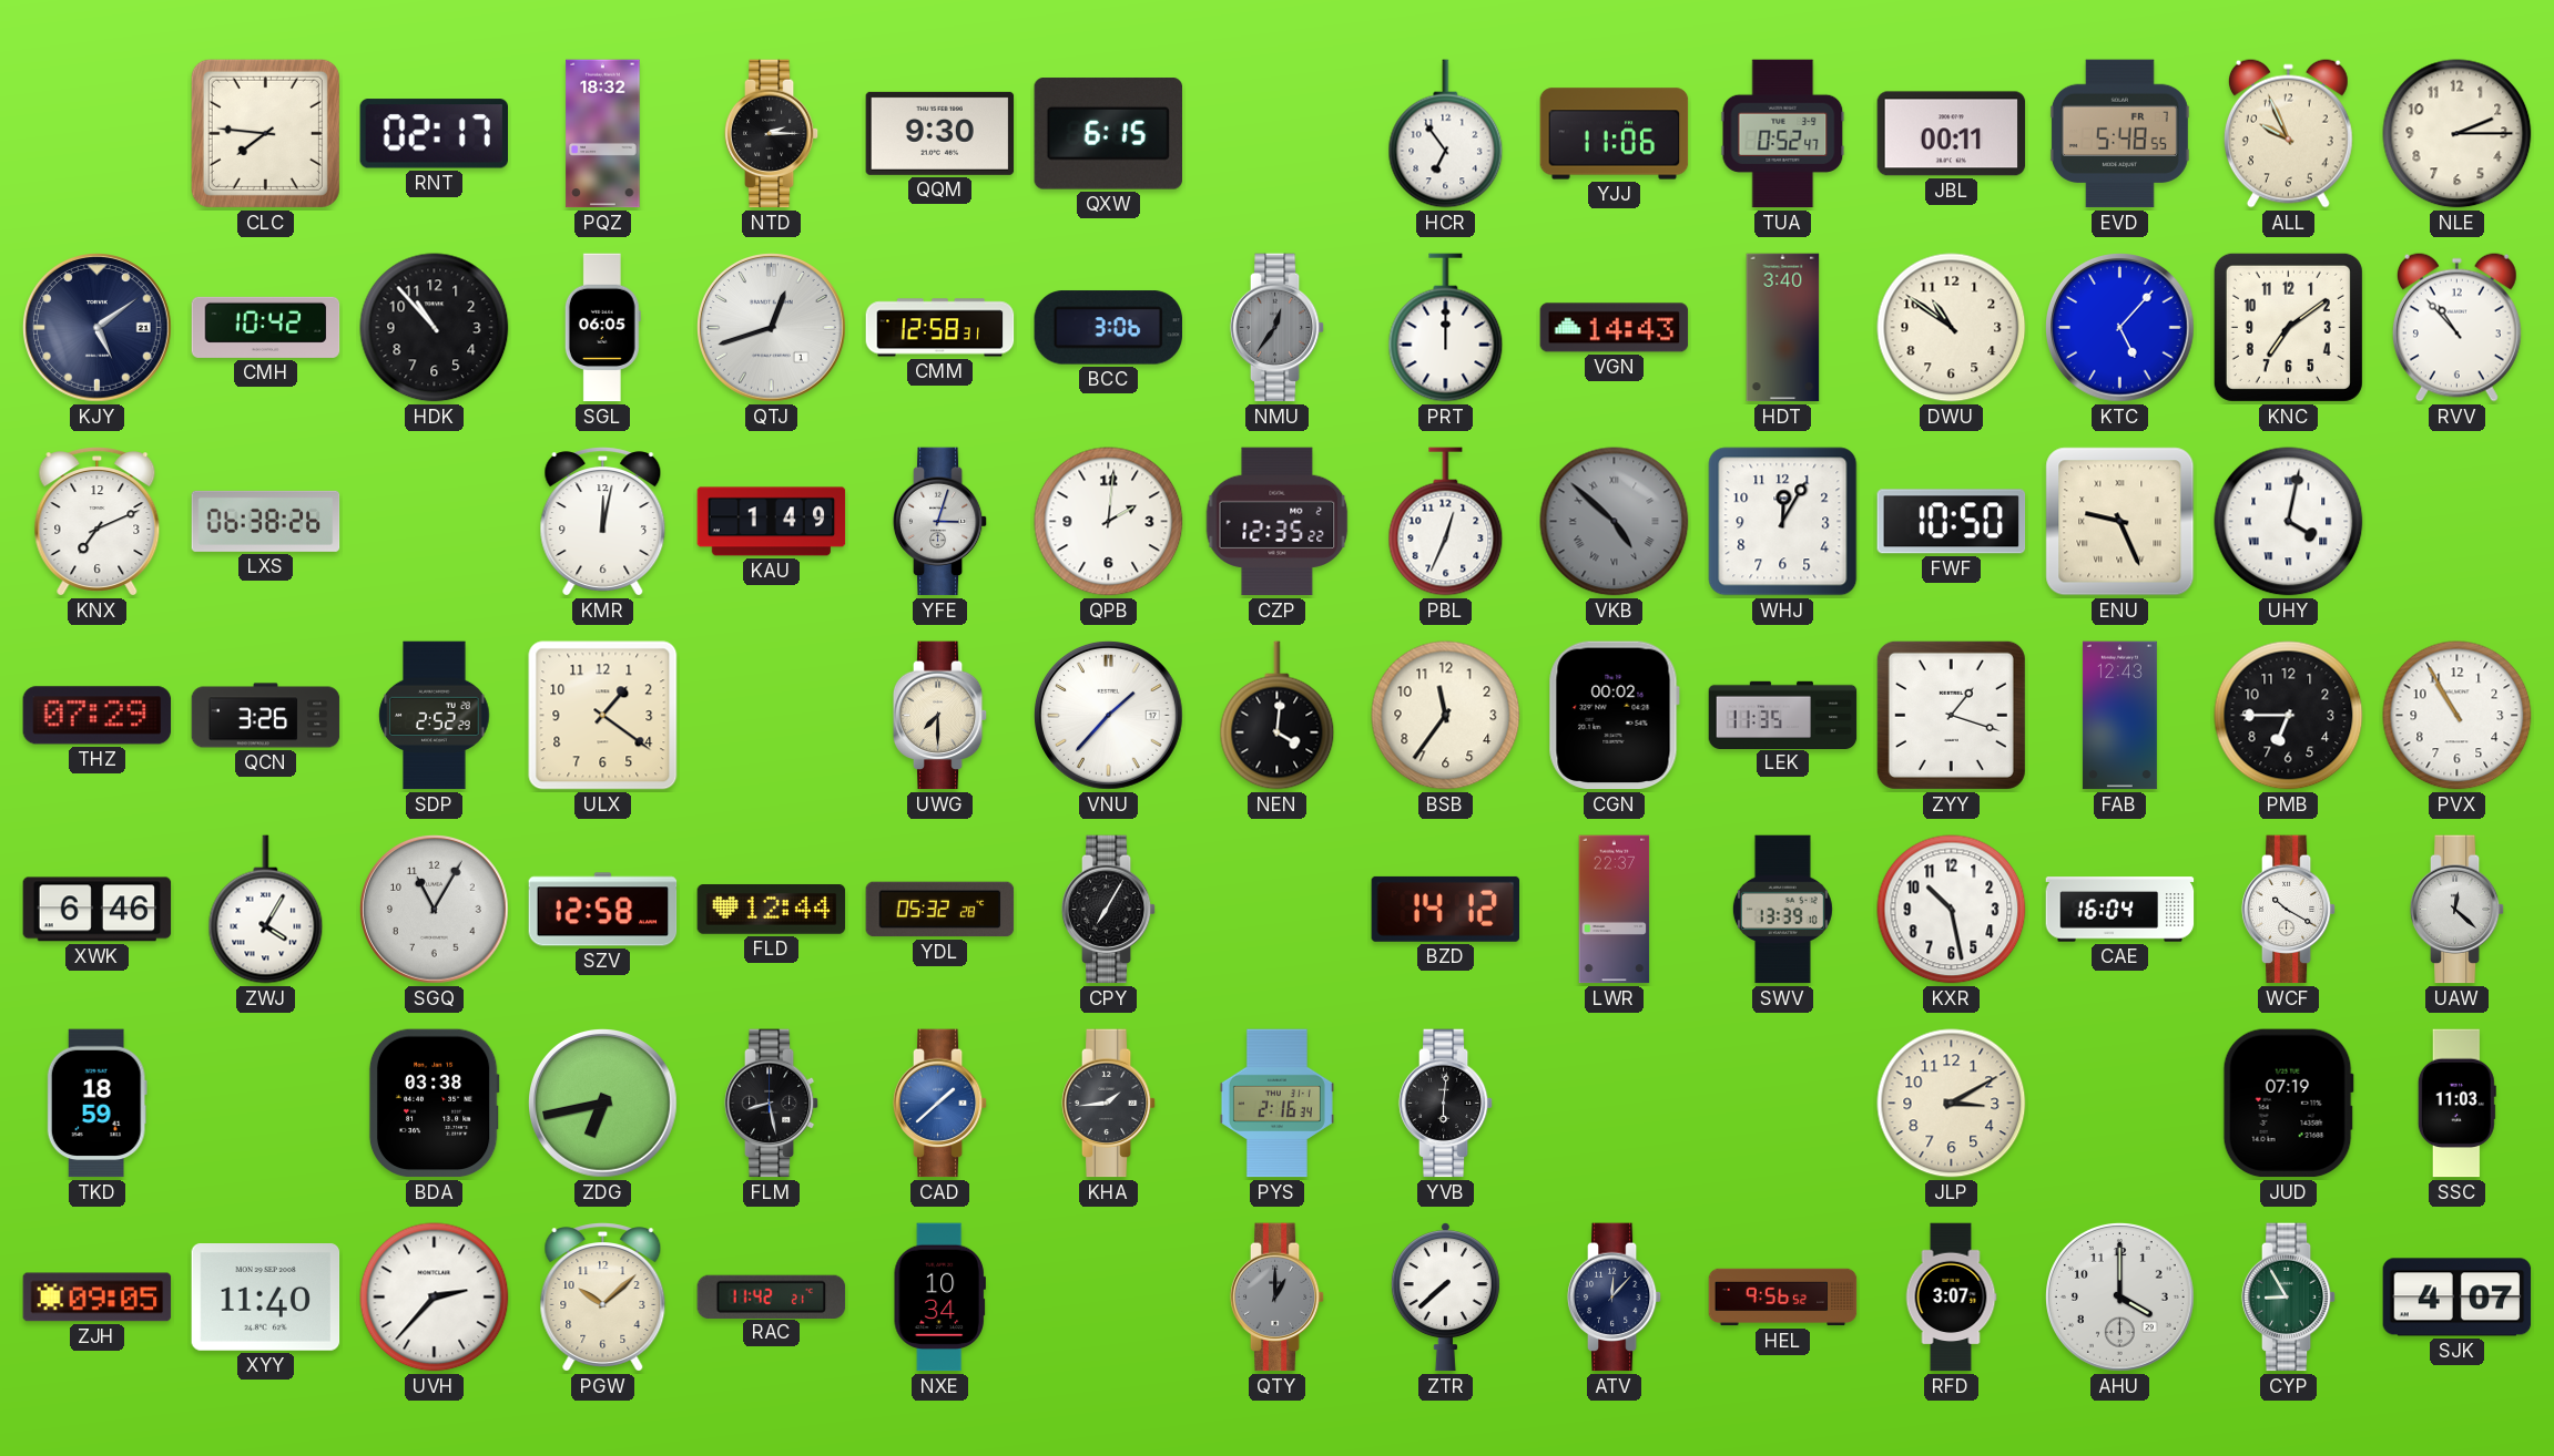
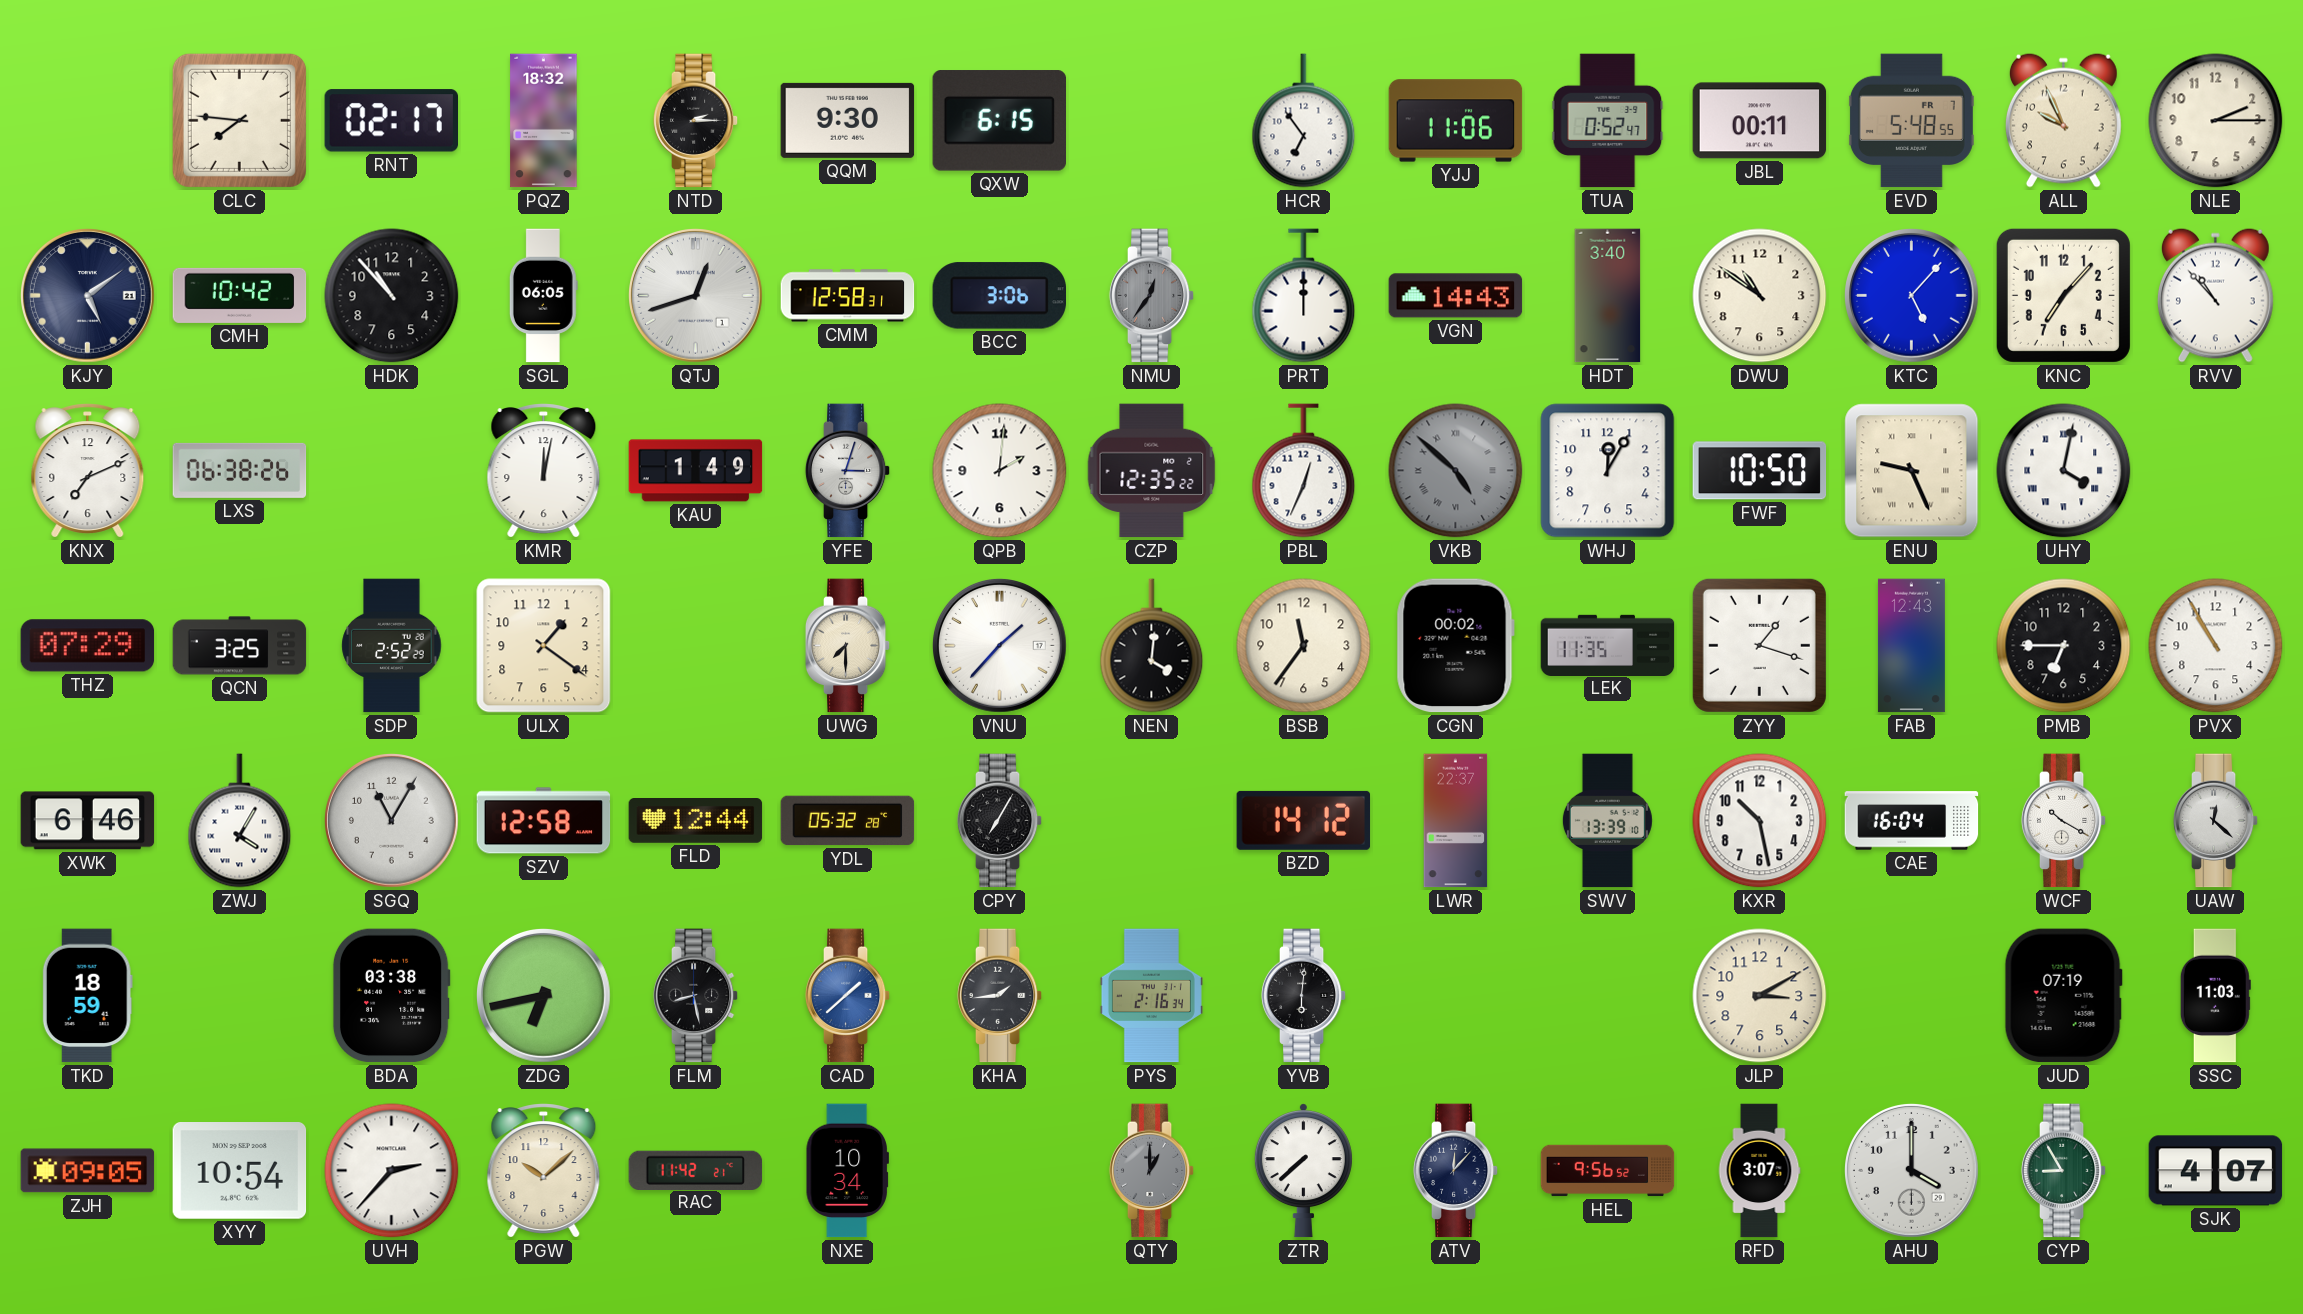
KNC: 7:09 -> 7:07 (2063, 295)
QCN: 3:26 -> 3:25 (240, 646)
XYY: 11:40 -> 10:54 (240, 1171)
